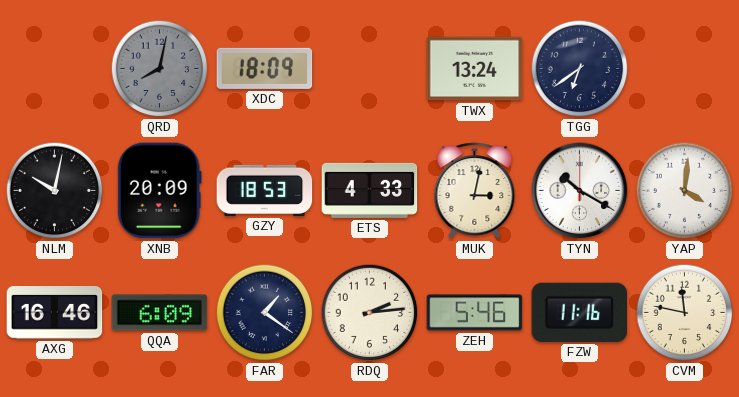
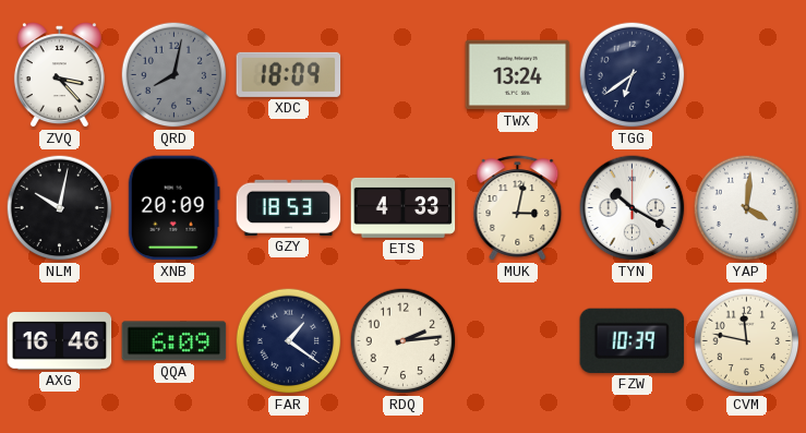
ZVQ: none -> 3:23 (59, 75)
ZEH: 5:46 -> none (475, 313)
FZW: 11:16 -> 10:39 (633, 340)
